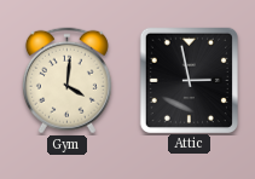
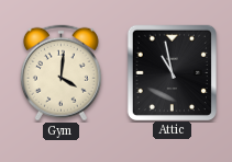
Attic: 2:58 -> 10:58 (172, 72)
